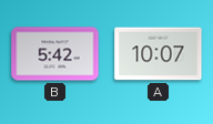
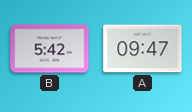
A: 10:07 -> 09:47 (143, 49)
